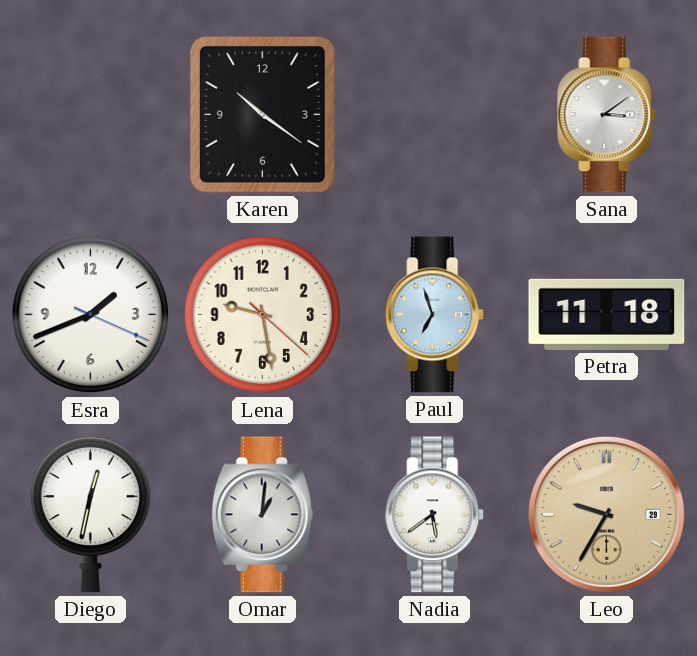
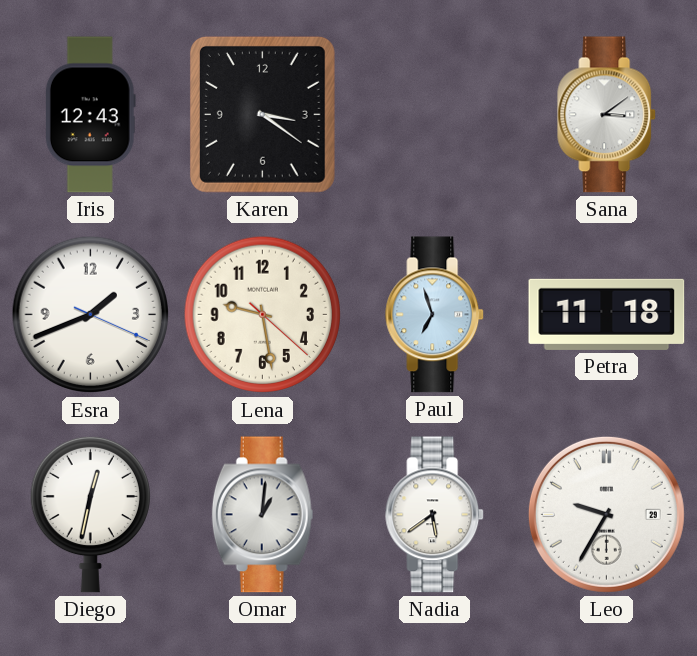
Iris: none -> 12:43 (90, 115)
Karen: 10:21 -> 3:21 (262, 114)
Leo dial: champagne -> white (606, 514)
